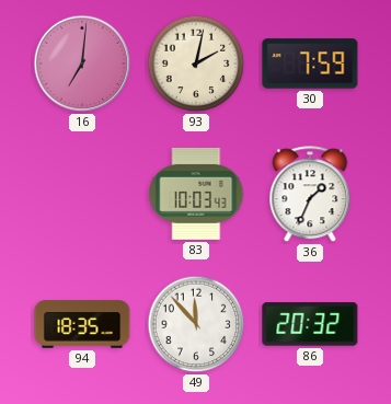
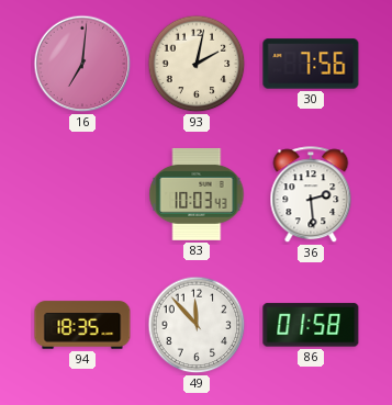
30: 7:59 -> 7:56 (311, 64)
36: 1:34 -> 2:29 (311, 195)
86: 20:32 -> 01:58 (311, 325)
